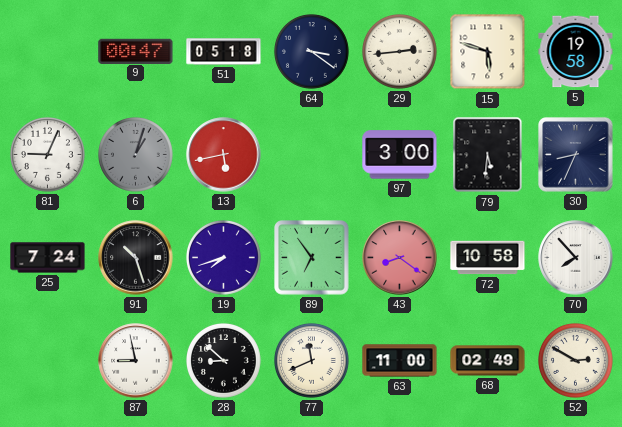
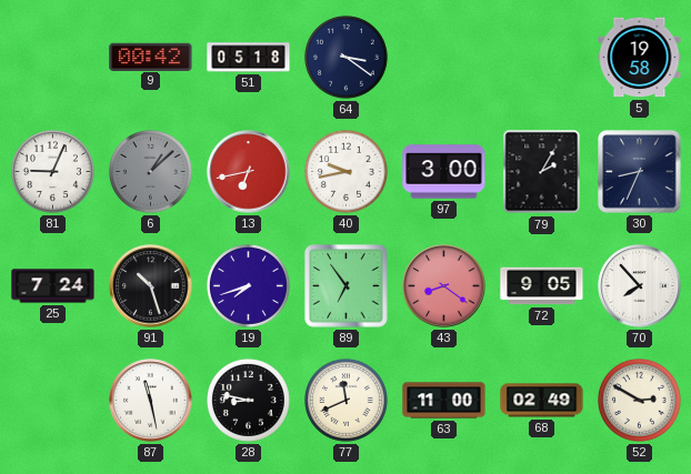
9: 00:47 -> 00:42 (151, 57)
29: 2:44 -> none (400, 52)
15: 5:48 -> none (488, 52)
6: 1:03 -> 1:08 (151, 172)
13: 5:43 -> 6:43 (249, 172)
40: none -> 9:43 (347, 172)
79: 5:31 -> 2:05 (542, 172)
72: 10:58 -> 9:05 (542, 286)
87: 8:58 -> 11:28 (151, 401)
28: 8:52 -> 8:47 (249, 401)
